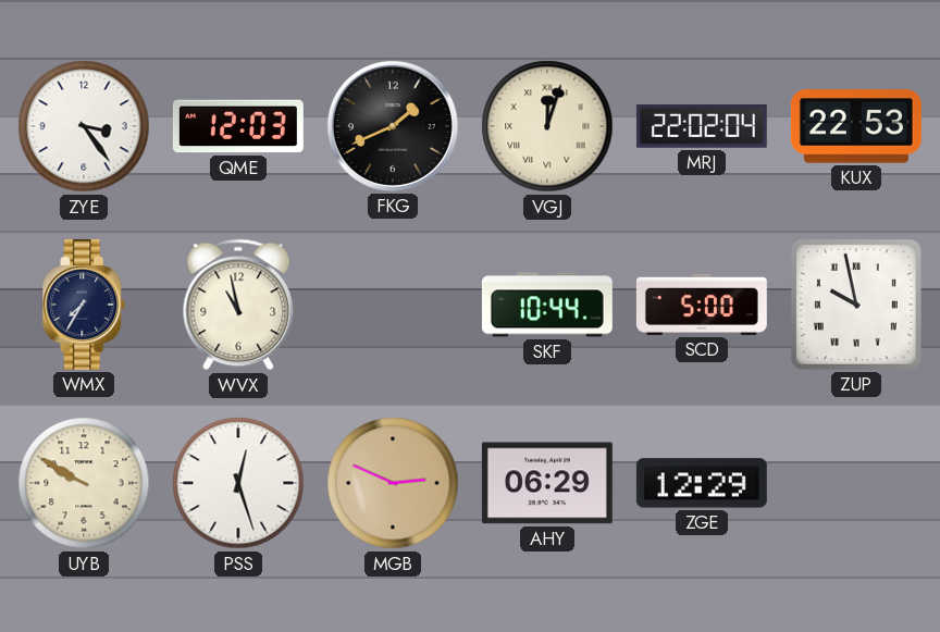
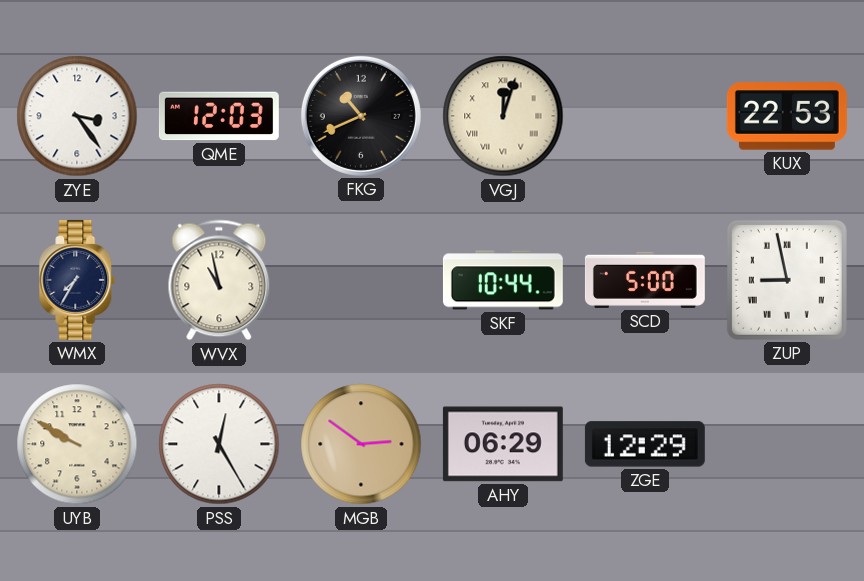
FKG: 1:41 -> 10:41 (361, 116)
MRJ: 22:02 -> none (702, 126)
ZUP: 9:58 -> 8:58 (787, 280)
PSS: 12:27 -> 12:25 (219, 444)
MGB: 2:49 -> 2:51 (361, 444)
